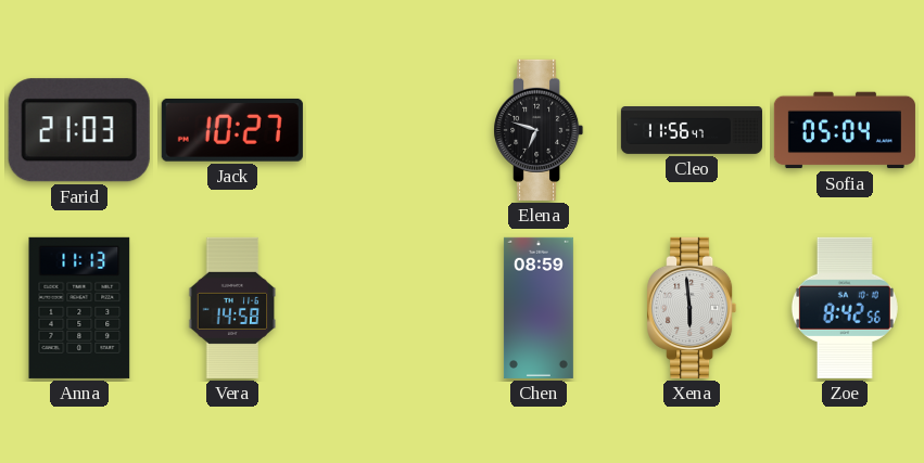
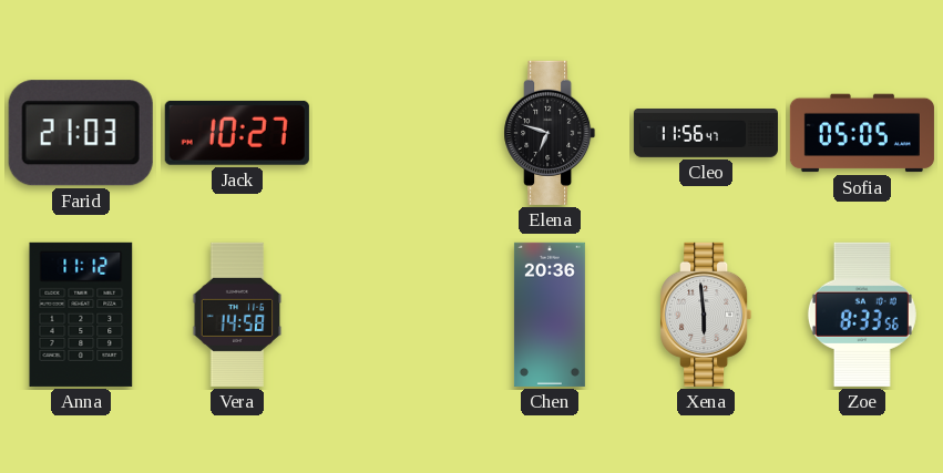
Sofia: 05:04 -> 05:05 (862, 133)
Anna: 11:13 -> 11:12 (81, 315)
Chen: 08:59 -> 20:36 (550, 315)
Zoe: 8:42 -> 8:33 (862, 315)
